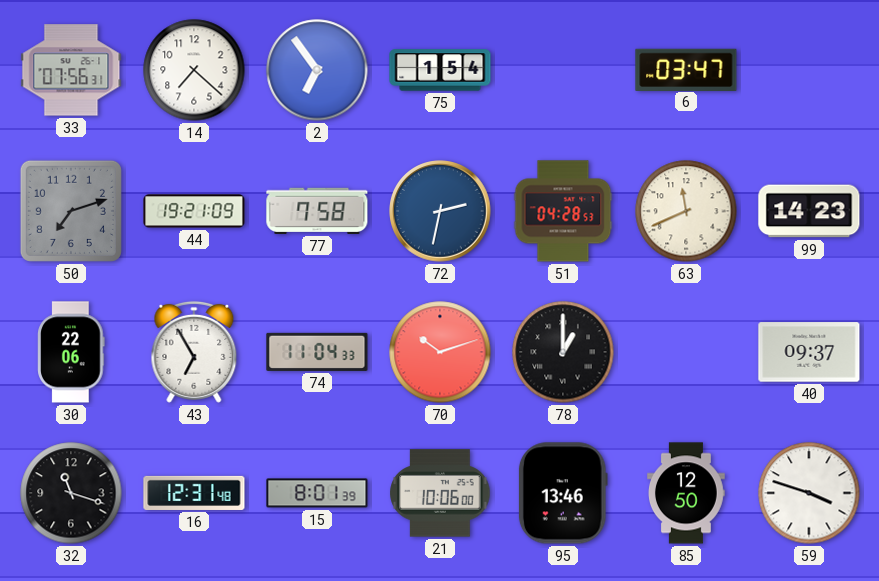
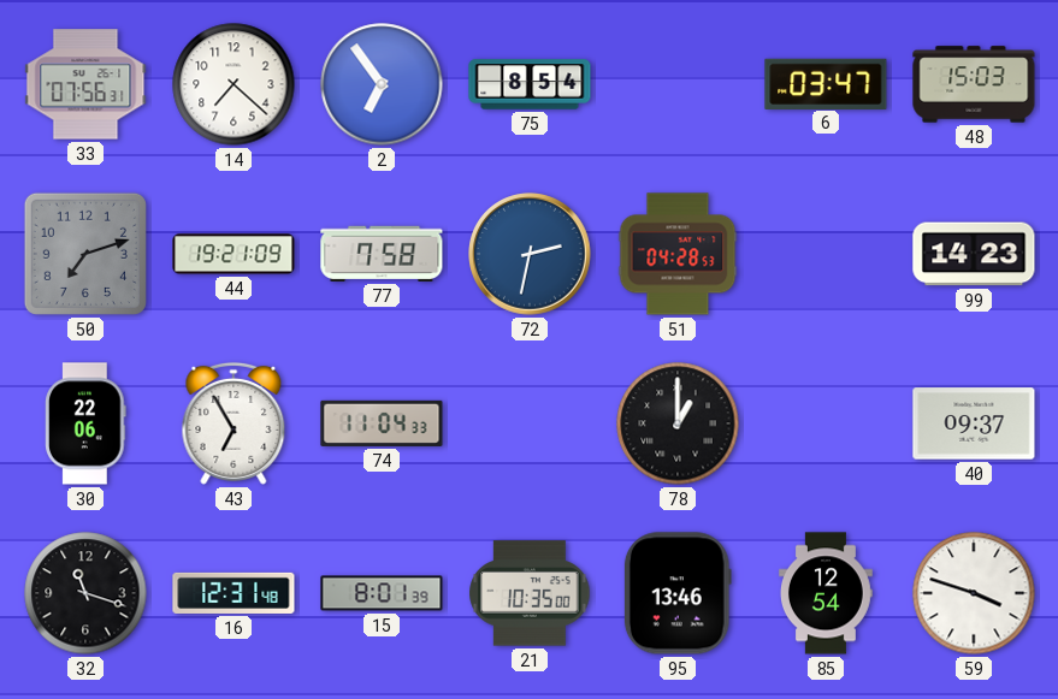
75: 1:54 -> 8:54 (530, 84)
48: none -> 15:03 (974, 84)
63: 11:41 -> none (686, 211)
70: 10:12 -> none (440, 352)
21: 10:06 -> 10:35 (530, 593)
85: 12:50 -> 12:54 (827, 593)
